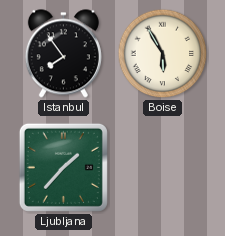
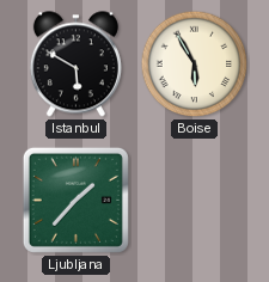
Istanbul: 7:54 -> 5:50 (75, 65)
